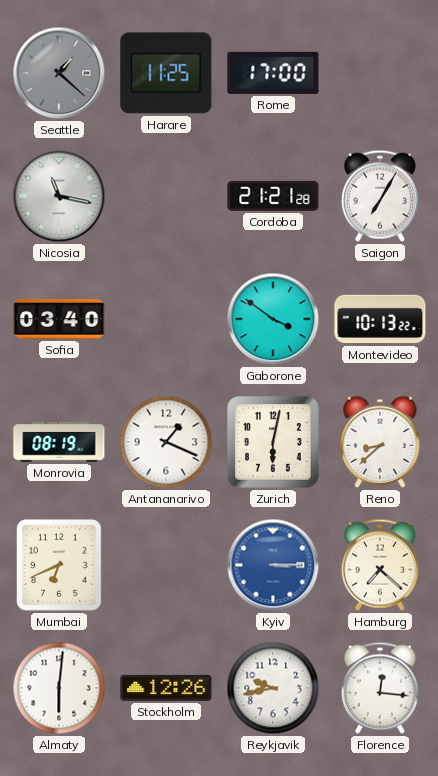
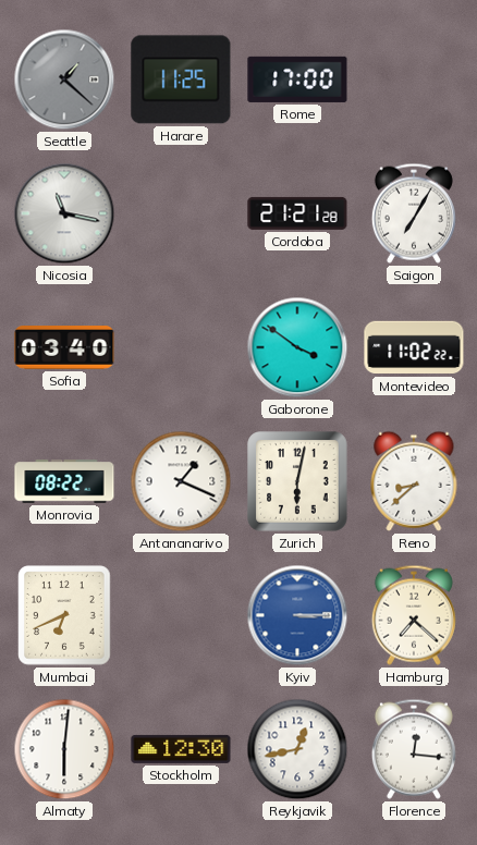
Montevideo: 10:13 -> 11:02 (414, 347)
Monrovia: 08:19 -> 08:22 (64, 481)
Stockholm: 12:26 -> 12:30 (181, 749)
Reykjavik: 9:43 -> 12:43 (297, 749)
